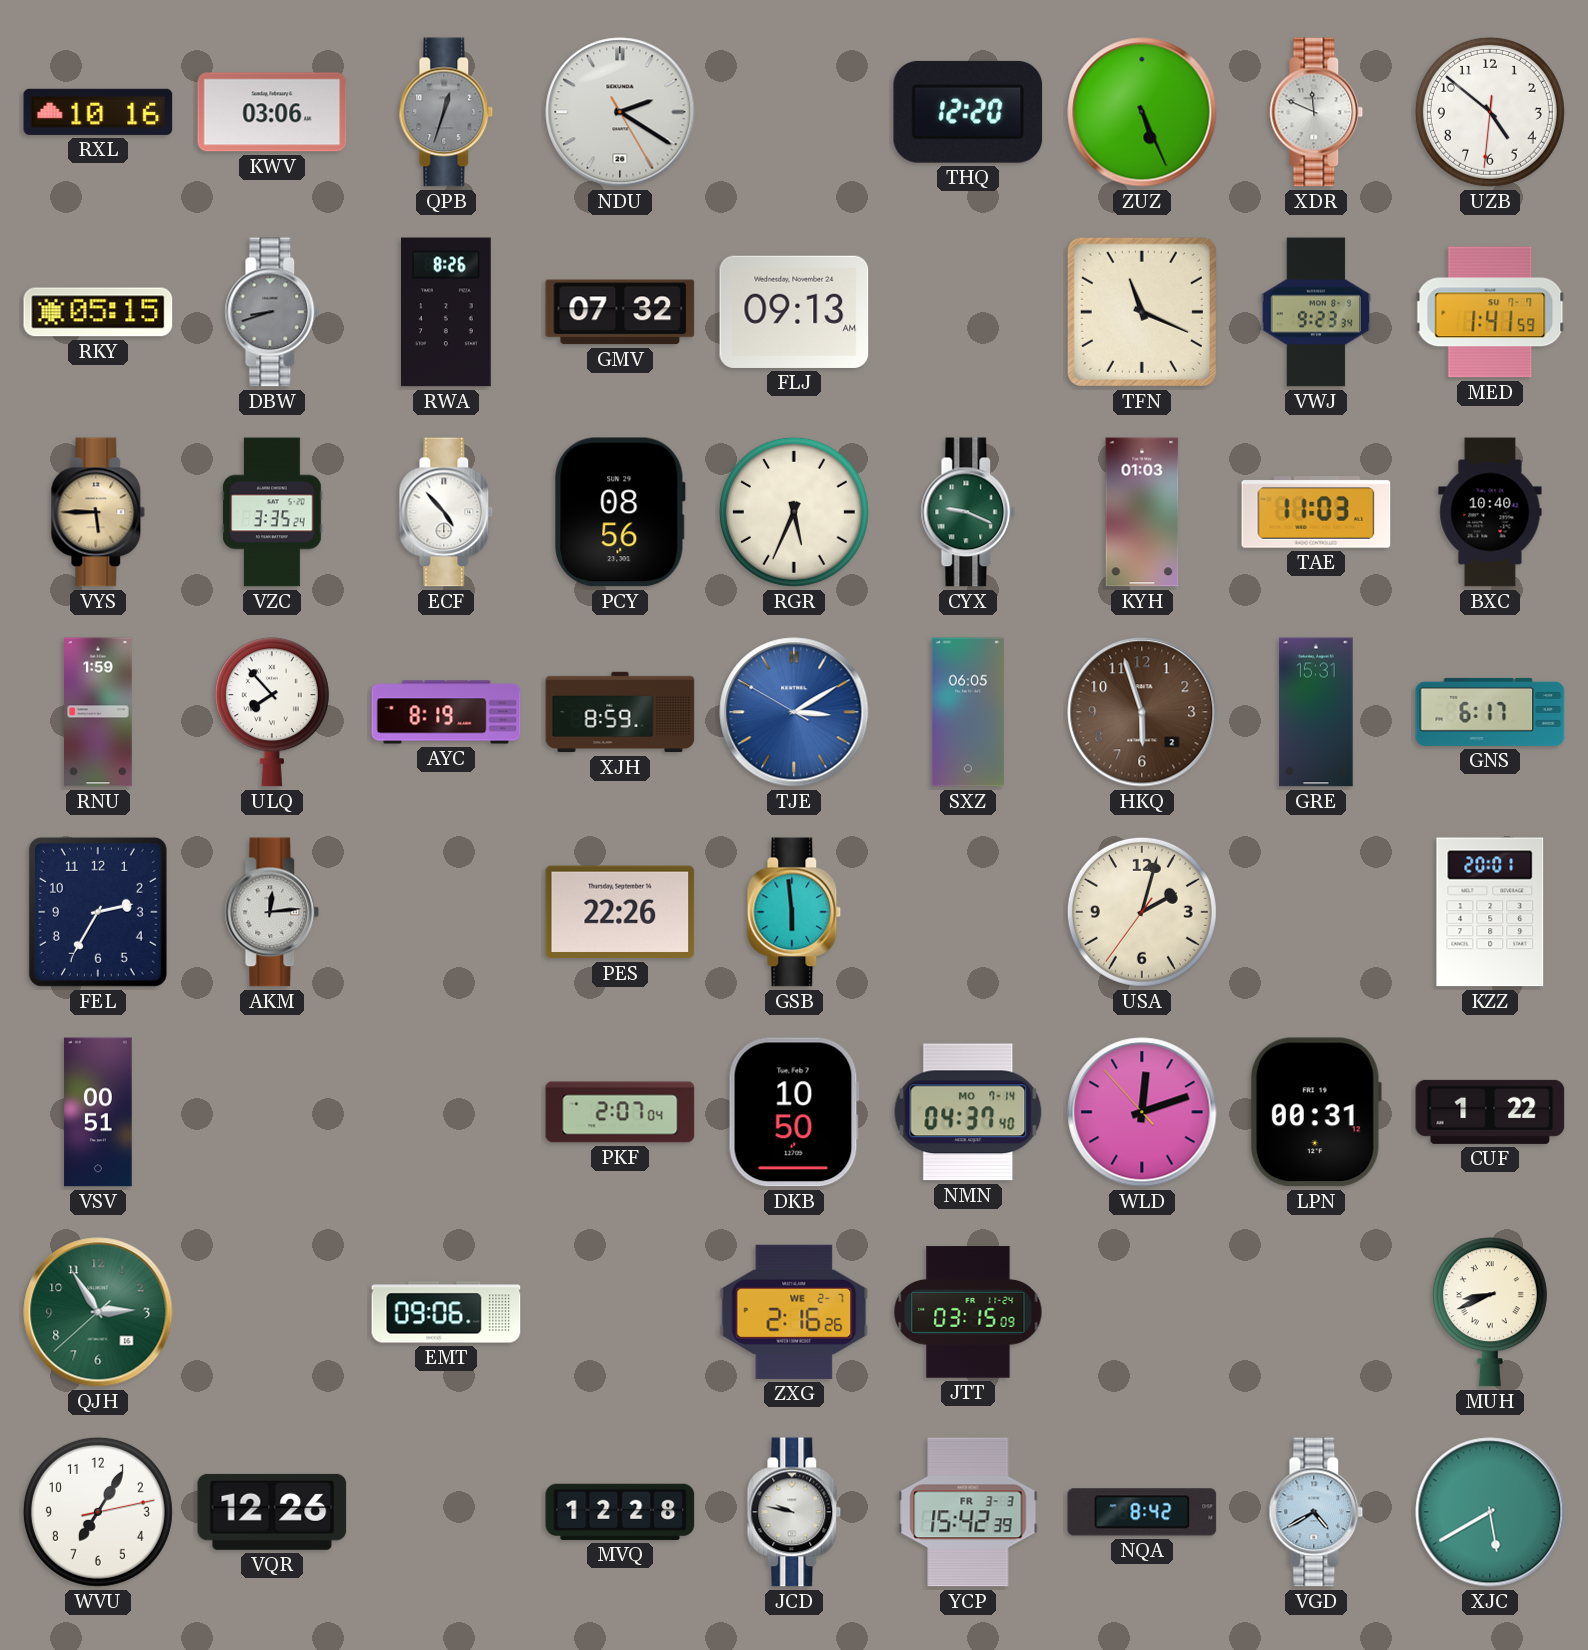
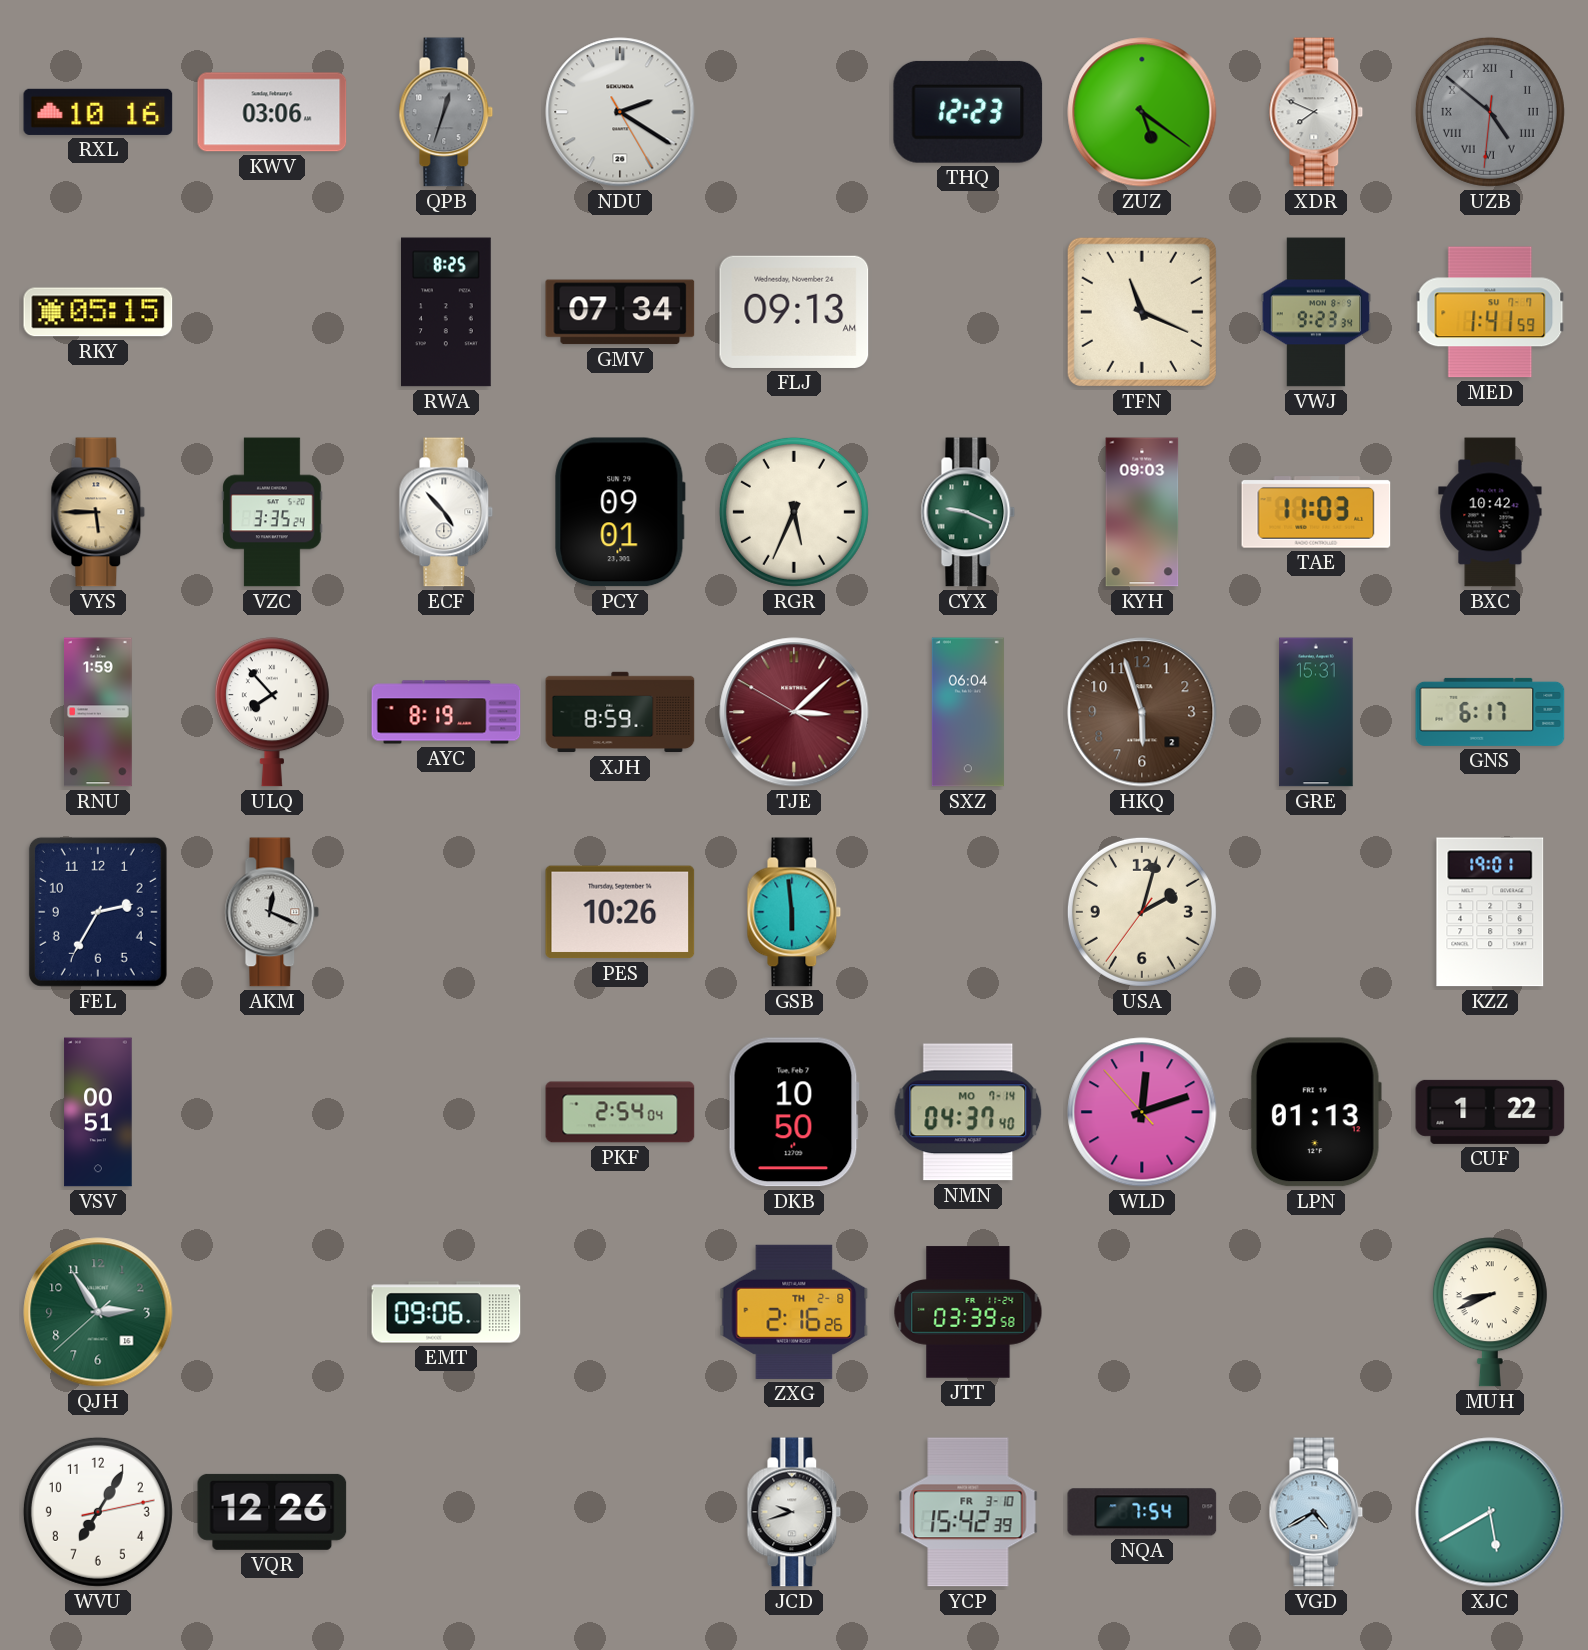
THQ: 12:20 -> 12:23 (968, 112)
ZUZ: 5:26 -> 5:21 (1142, 112)
XDR: 11:49 -> 7:49 (1316, 112)
UZB dial: white -> grey (1490, 112)
UZB numerals: Arabic -> Roman (1490, 112)
DBW: 8:42 -> none (272, 312)
RWA: 8:26 -> 8:25 (447, 312)
GMV: 07:32 -> 07:34 (620, 312)
PCY: 08:56 -> 09:01 (620, 512)
KYH: 01:03 -> 09:03 (1142, 512)
BXC: 10:40 -> 10:42 (1490, 512)
TJE: 3:09 -> 3:07 (794, 712)
TJE dial: blue -> burgundy (794, 712)
SXZ: 06:05 -> 06:04 (968, 712)
AKM: 12:14 -> 12:19 (272, 912)
PES: 22:26 -> 10:26 (620, 912)
KZZ: 20:01 -> 19:01 (1490, 912)
PKF: 2:07 -> 2:54 (620, 1112)
LPN: 00:31 -> 01:13 (1316, 1112)
ZXG date: WE 2-7 -> TH 2-8 (794, 1312)
JTT: 03:15 -> 03:39 (968, 1312)
MVQ: 12:28 -> none (620, 1512)
JCD: 9:47 -> 9:42 (794, 1512)
YCP date: FR 3-3 -> FR 3-10 (968, 1512)
NQA: 8:42 -> 7:54 (1142, 1512)
